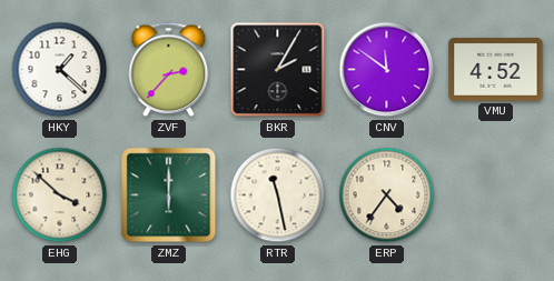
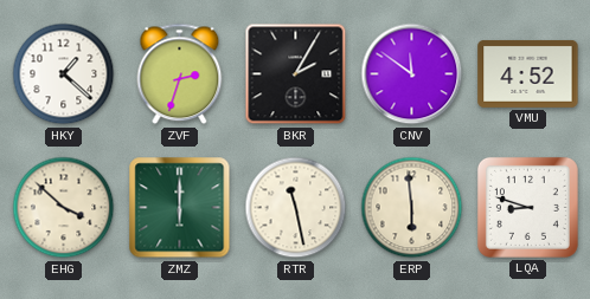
ZVF: 2:37 -> 2:33 (180, 74)
ERP: 4:36 -> 5:59 (412, 208)
LQA: none -> 8:48 (527, 207)
